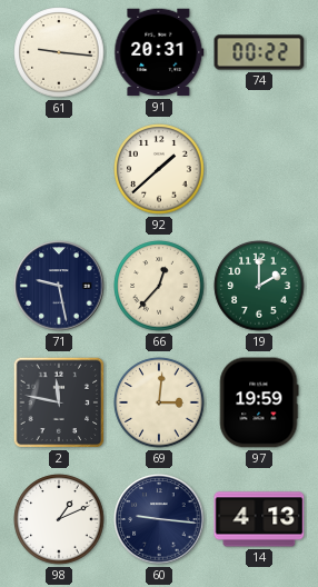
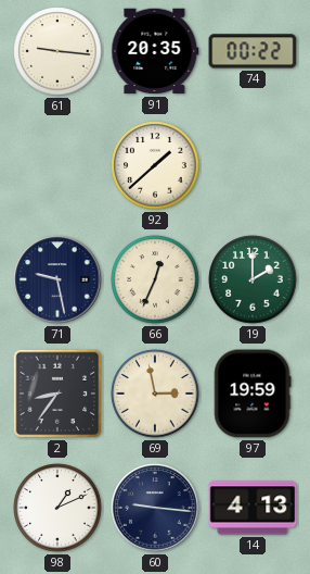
91: 20:31 -> 20:35 (155, 51)
66: 12:37 -> 12:34 (155, 279)
2: 11:47 -> 8:36 (57, 394)
69: 3:01 -> 2:58 (155, 394)
